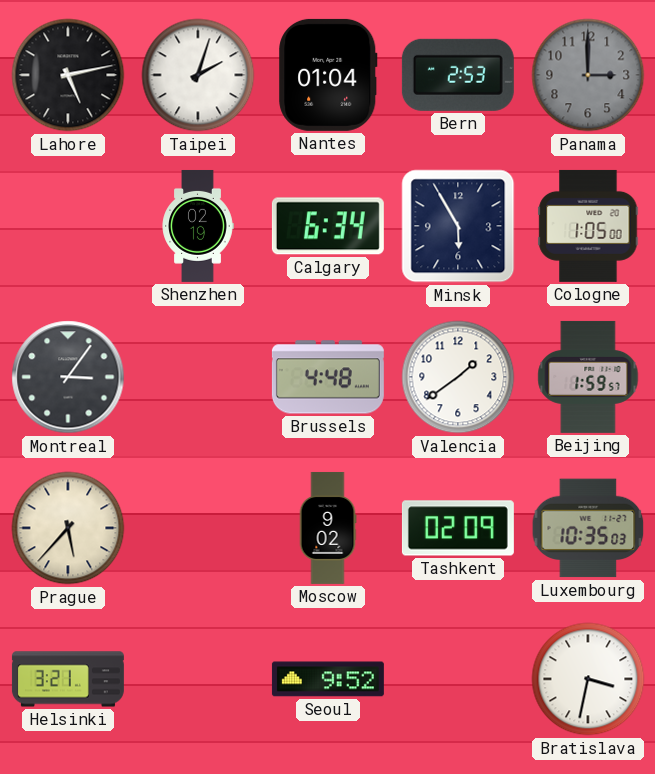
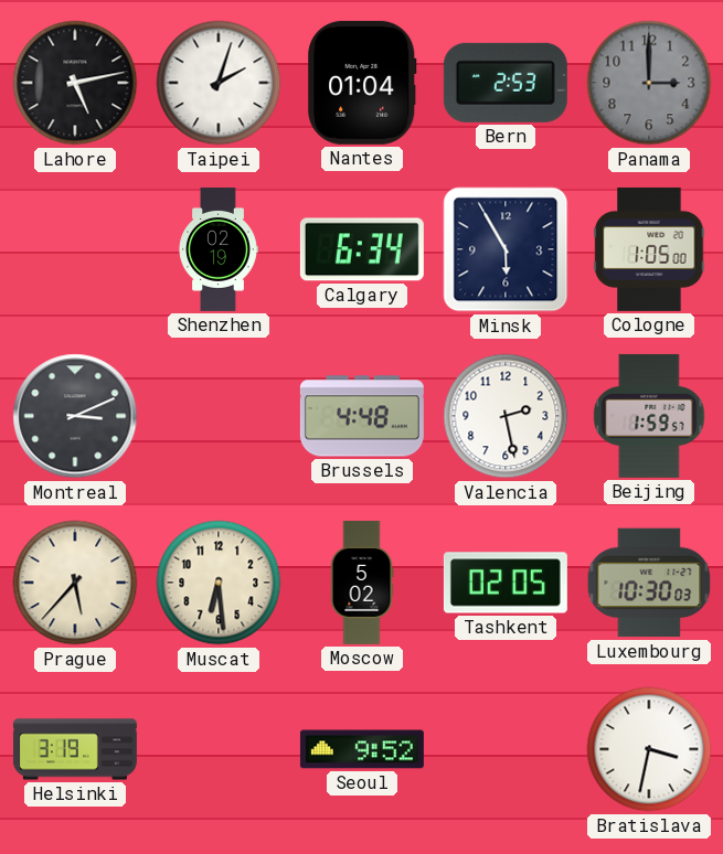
Montreal: 3:06 -> 3:11 (75, 416)
Valencia: 1:39 -> 2:28 (506, 416)
Muscat: none -> 6:29 (219, 583)
Moscow: 9:02 -> 5:02 (362, 583)
Tashkent: 02:09 -> 02:05 (506, 583)
Luxembourg: 10:35 -> 10:30 (649, 583)
Helsinki: 3:21 -> 3:19 (75, 749)
